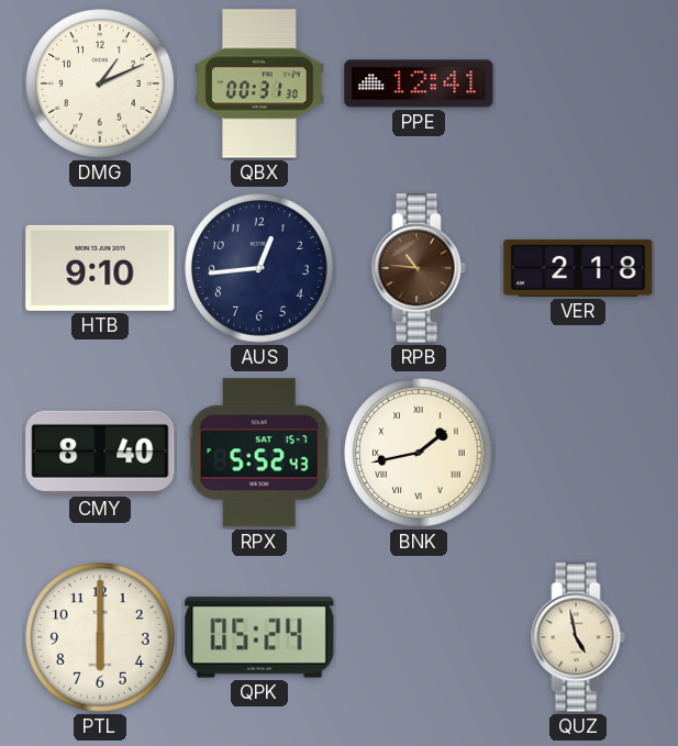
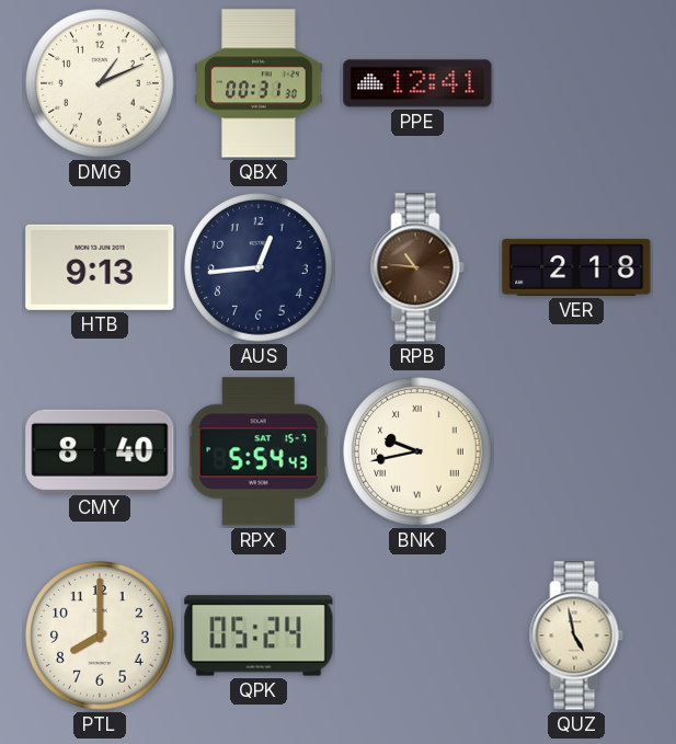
HTB: 9:10 -> 9:13 (100, 267)
RPX: 5:52 -> 5:54 (259, 451)
BNK: 1:43 -> 9:43 (417, 451)
PTL: 6:00 -> 8:00 (100, 636)
